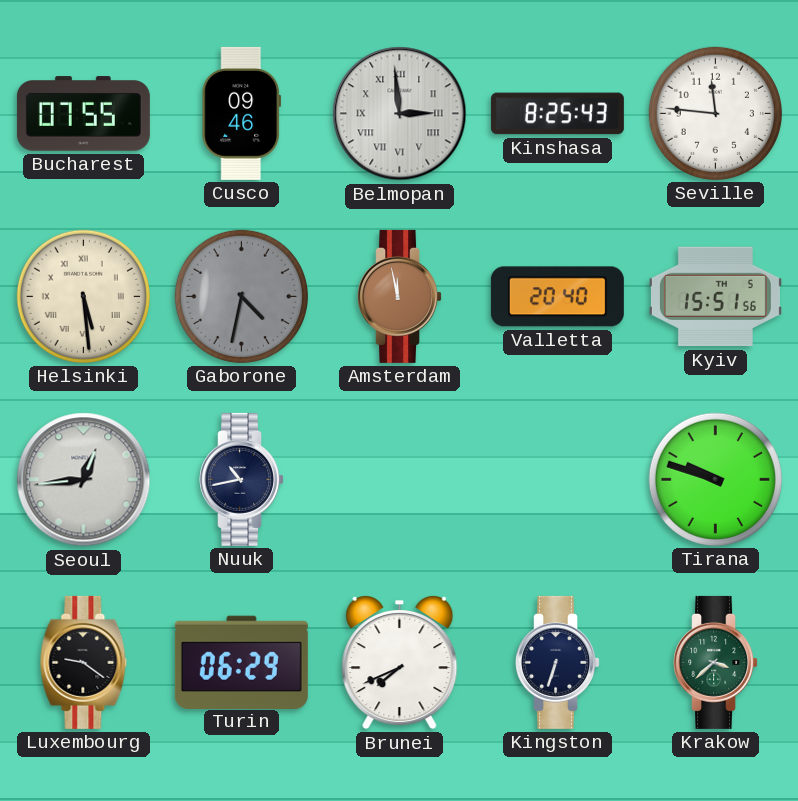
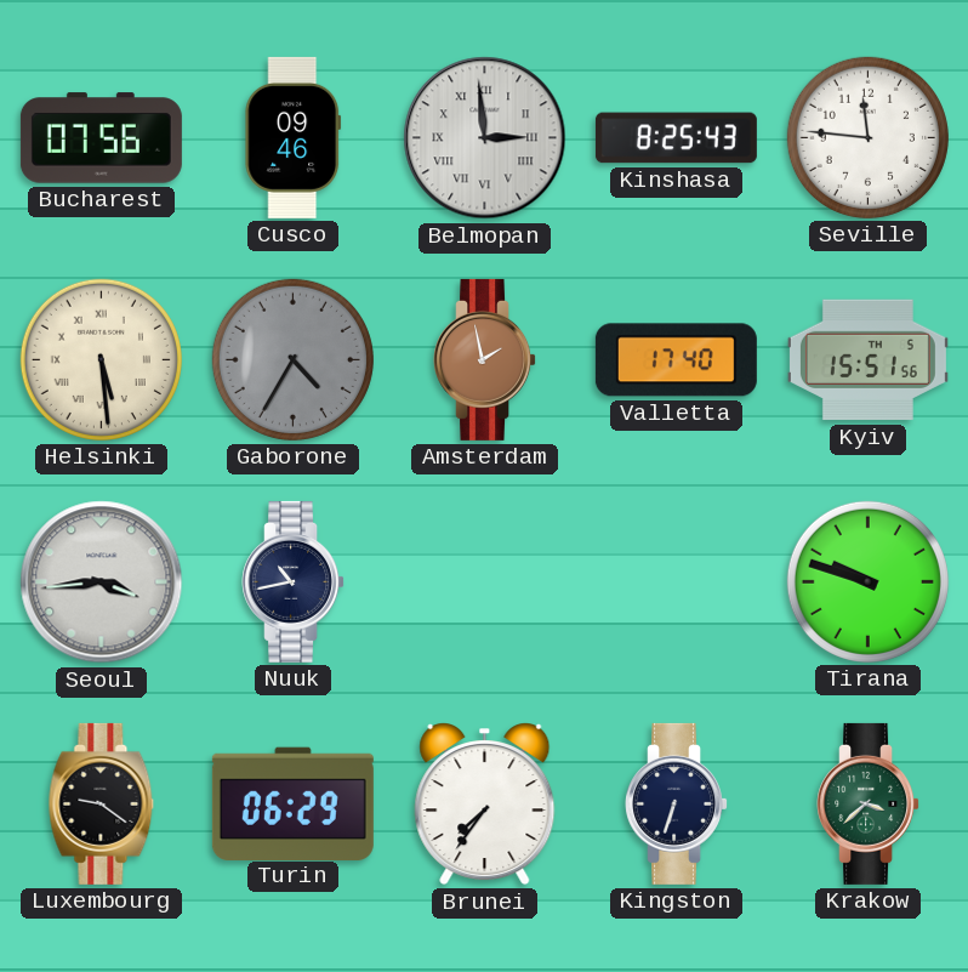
Bucharest: 07:55 -> 07:56 (101, 138)
Gaborone: 4:32 -> 4:35 (292, 359)
Amsterdam: 11:58 -> 1:58 (485, 359)
Valletta: 20:40 -> 17:40 (676, 360)
Seoul: 12:44 -> 3:44 (102, 582)
Brunei: 7:41 -> 7:36 (485, 805)
